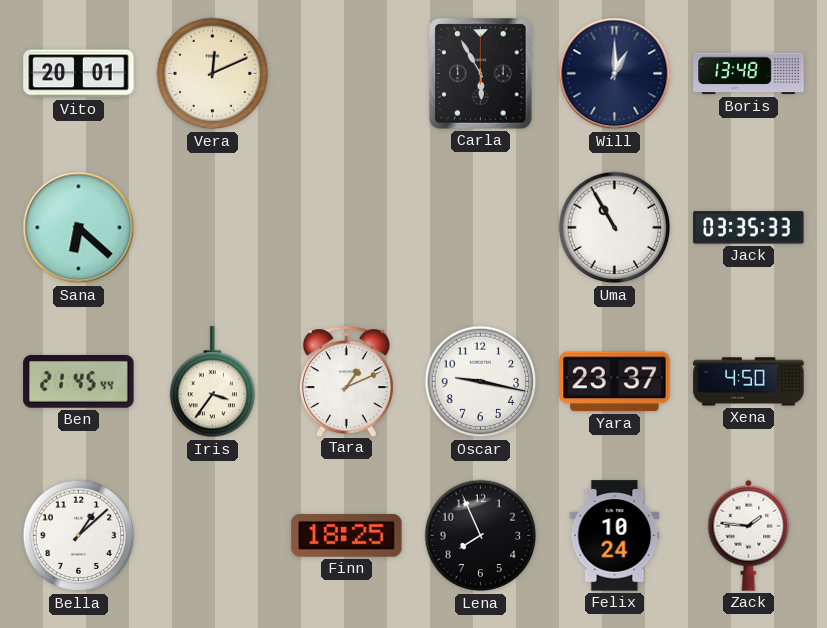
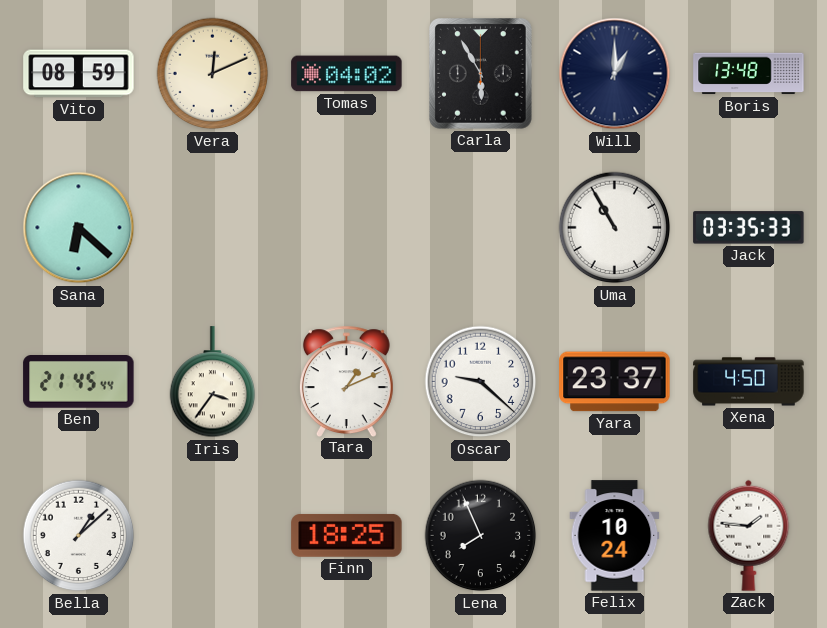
Vito: 20:01 -> 08:59 (79, 74)
Tomas: none -> 04:02 (347, 74)
Oscar: 9:17 -> 9:22 (481, 382)
